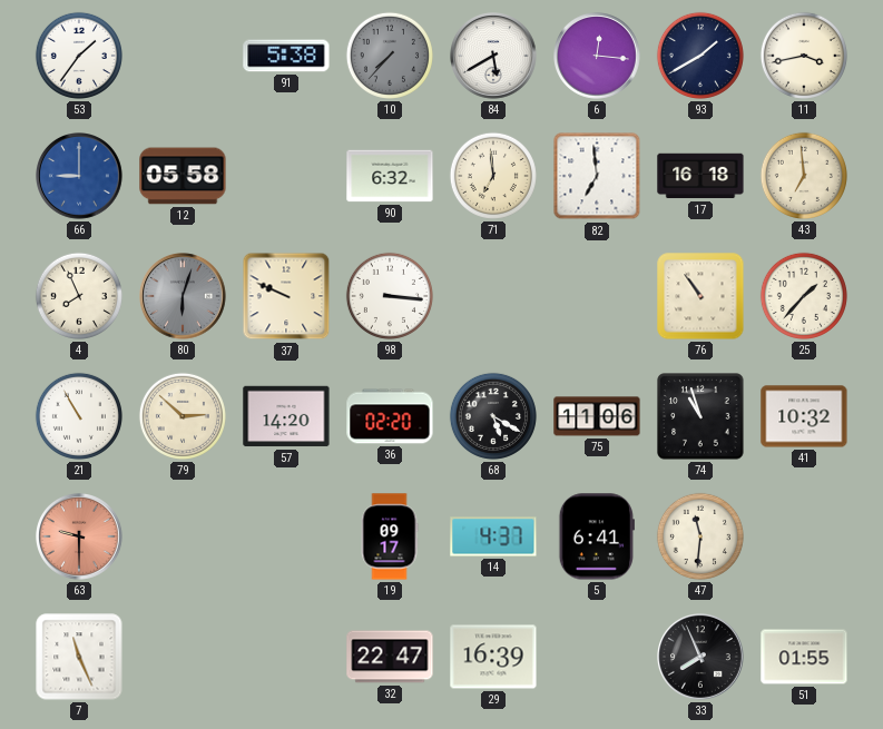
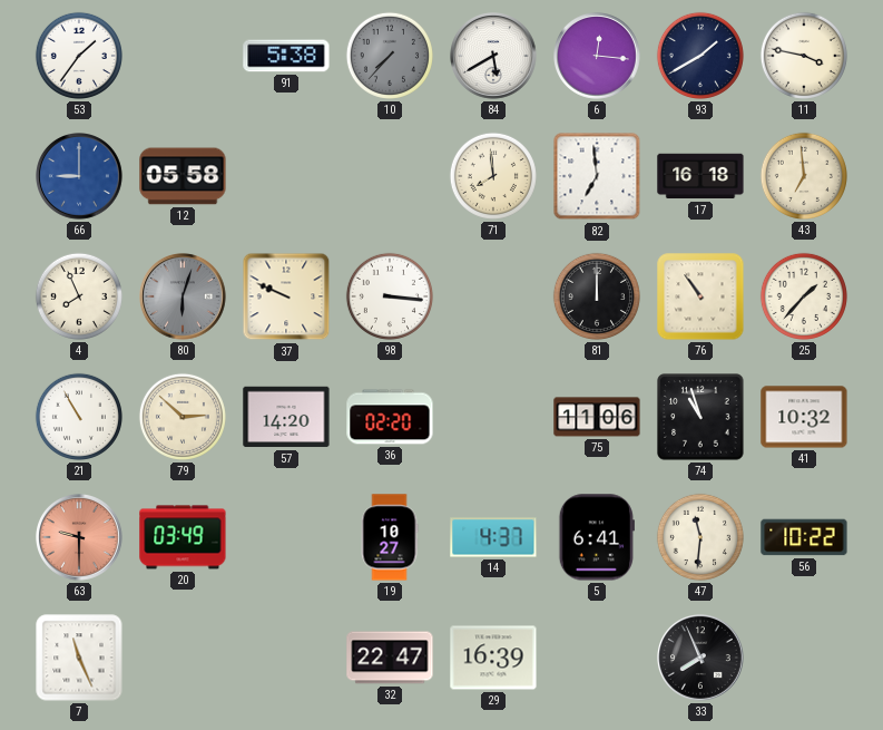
11: 3:43 -> 3:47 (804, 56)
90: 6:32 -> none (390, 176)
71: 6:59 -> 7:59 (493, 176)
81: none -> 12:00 (597, 296)
68: 5:20 -> none (493, 416)
20: none -> 03:49 (183, 537)
19: 09:17 -> 10:27 (390, 537)
56: none -> 10:22 (804, 537)
51: 01:55 -> none (804, 657)
